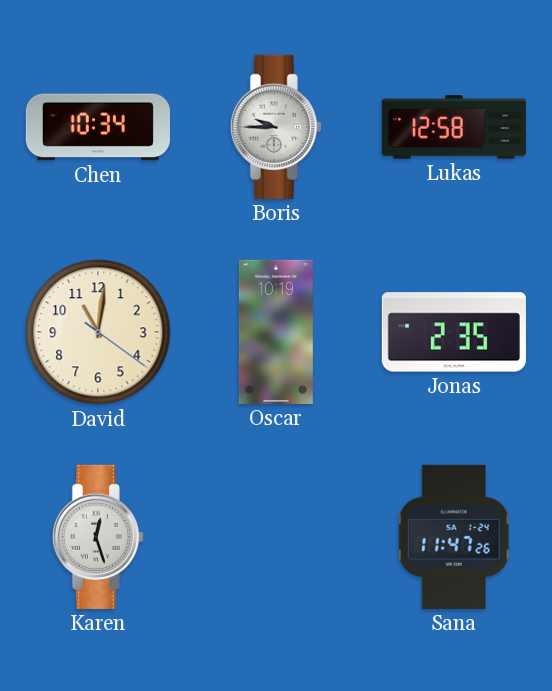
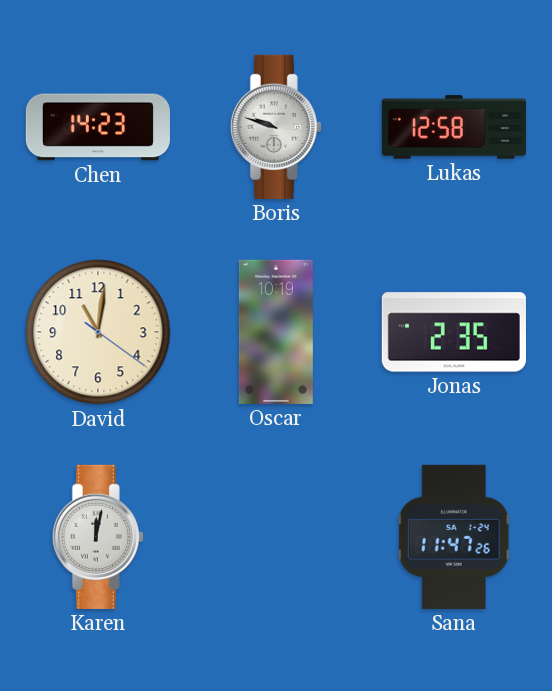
Chen: 10:34 -> 14:23 (98, 127)
Boris: 9:45 -> 9:48 (276, 127)
Karen: 12:27 -> 12:02 (98, 537)
